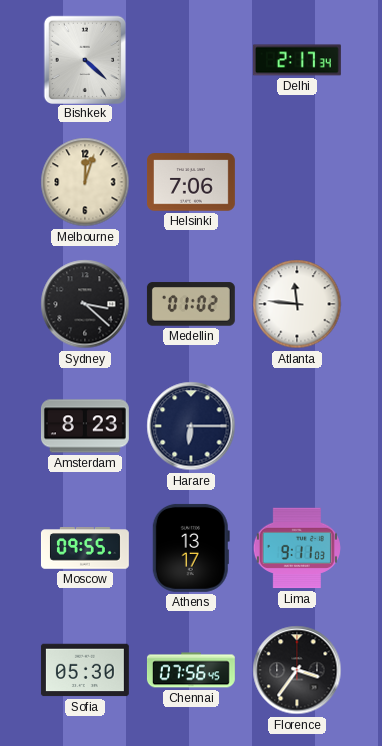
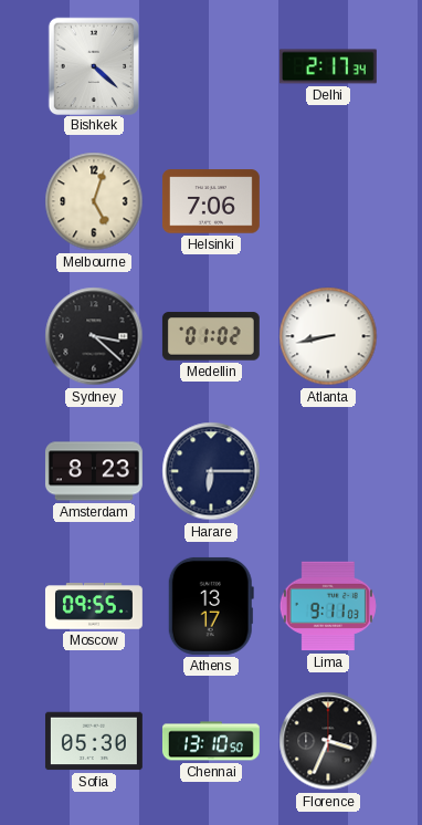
Melbourne: 12:03 -> 5:03 (94, 201)
Atlanta: 11:46 -> 8:43 (328, 336)
Chennai: 07:56 -> 13:10 (211, 741)
Florence: 3:36 -> 3:34 (328, 741)
